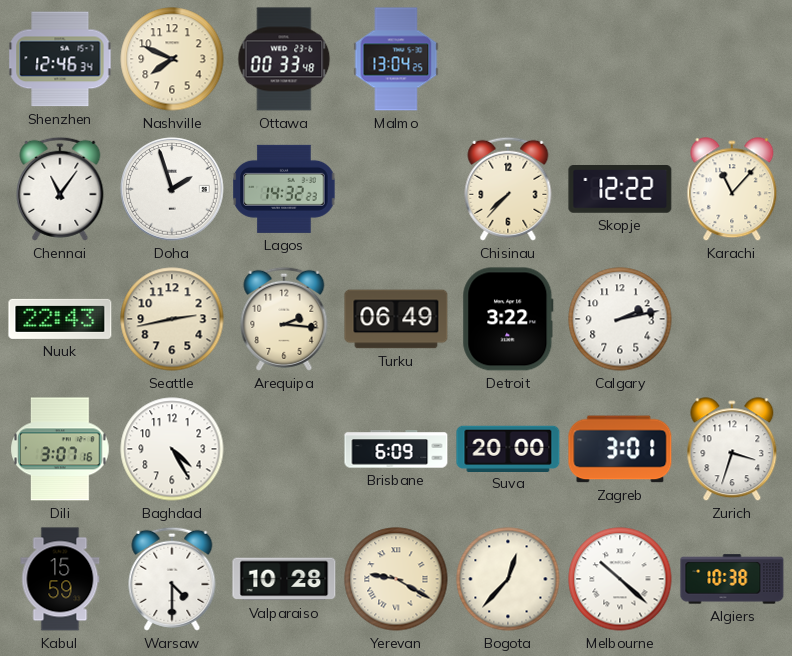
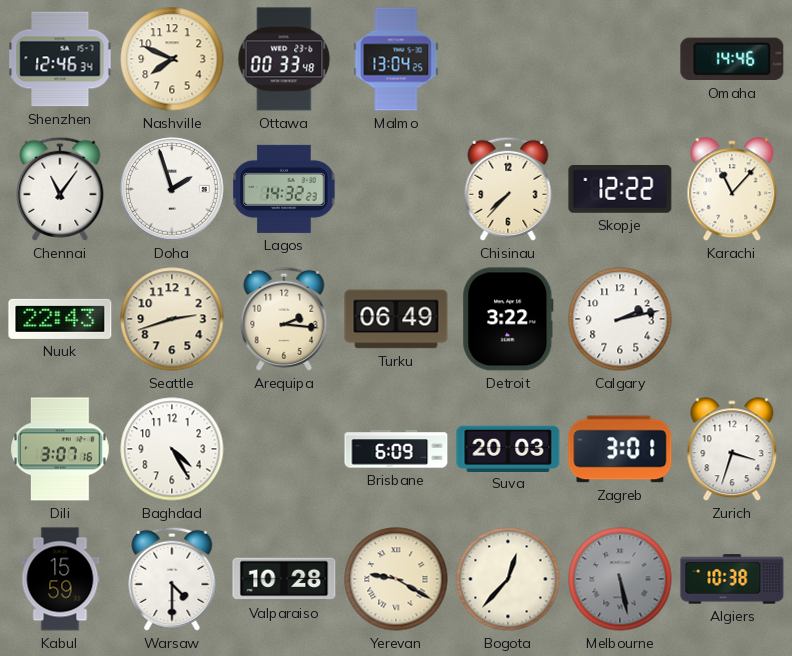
Omaha: none -> 14:46 (732, 59)
Seattle: 2:43 -> 2:42 (172, 319)
Suva: 20:00 -> 20:03 (508, 448)
Melbourne: 10:22 -> 5:28 (620, 579)
Melbourne dial: white -> grey (620, 579)
